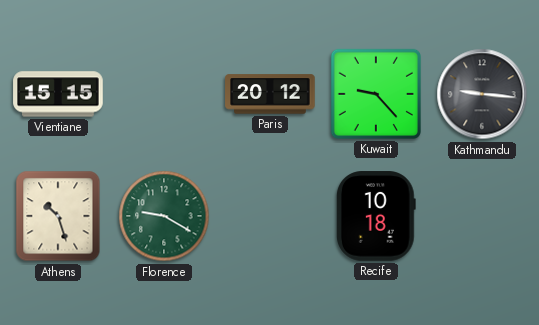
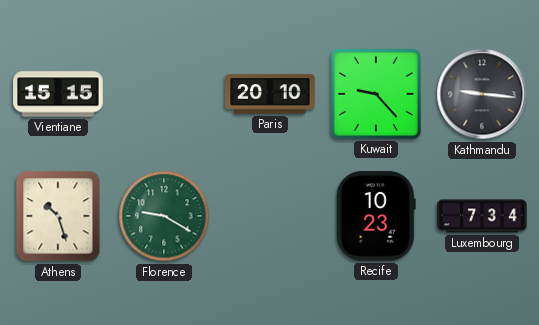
Paris: 20:12 -> 20:10 (270, 94)
Recife: 10:18 -> 10:23 (376, 216)
Luxembourg: none -> 7:34 (482, 216)
